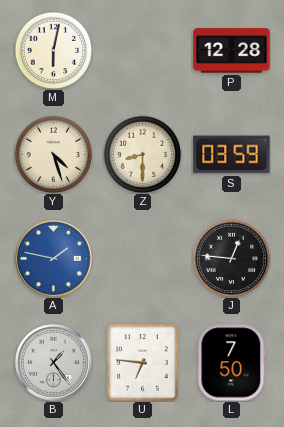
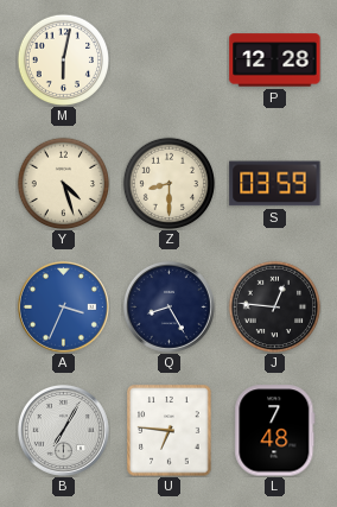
A: 1:47 -> 3:34 (63, 306)
Q: none -> 8:25 (168, 306)
B: 1:24 -> 7:05 (63, 430)
L: 7:50 -> 7:48 (275, 431)
